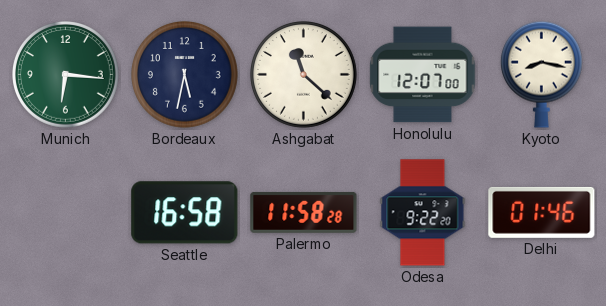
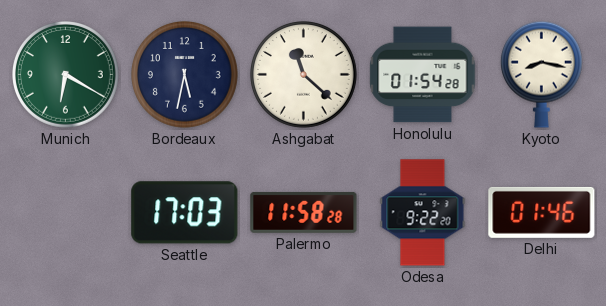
Munich: 6:16 -> 6:20 (66, 75)
Honolulu: 12:07 -> 01:54 (423, 75)
Seattle: 16:58 -> 17:03 (185, 213)
